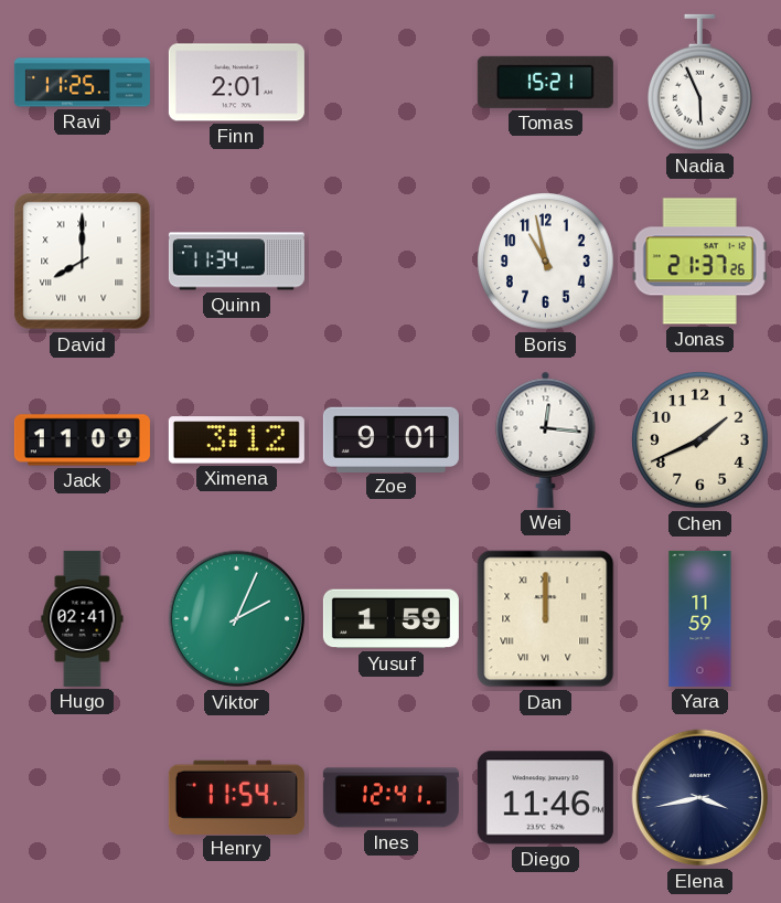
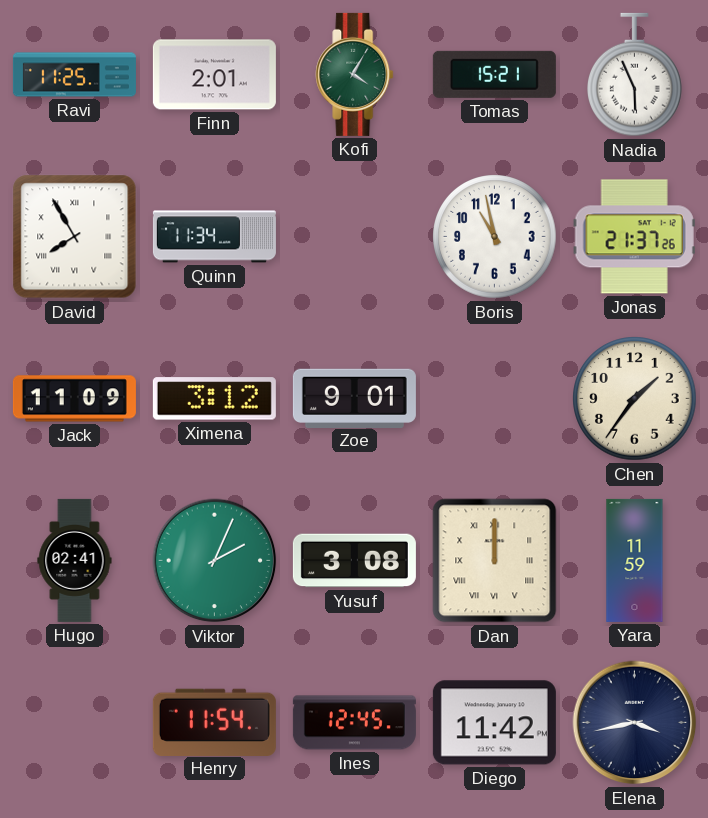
Kofi: none -> 4:05 (355, 74)
David: 8:00 -> 7:55 (75, 237)
Wei: 12:16 -> none (546, 439)
Chen: 1:41 -> 1:36 (635, 399)
Yusuf: 1:59 -> 3:08 (354, 561)
Ines: 12:41 -> 12:45 (354, 723)
Diego: 11:46 -> 11:42 (494, 723)
